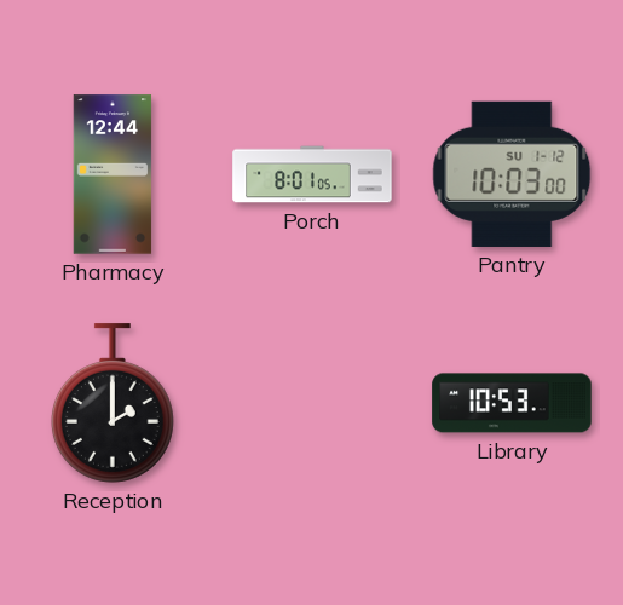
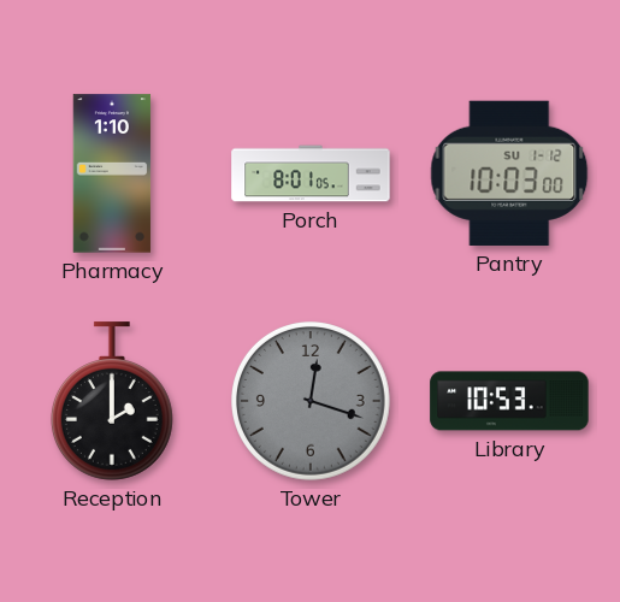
Pharmacy: 12:44 -> 1:10 (112, 173)
Tower: none -> 12:18 (312, 402)
